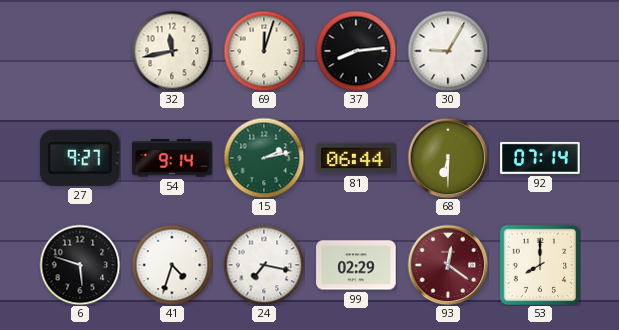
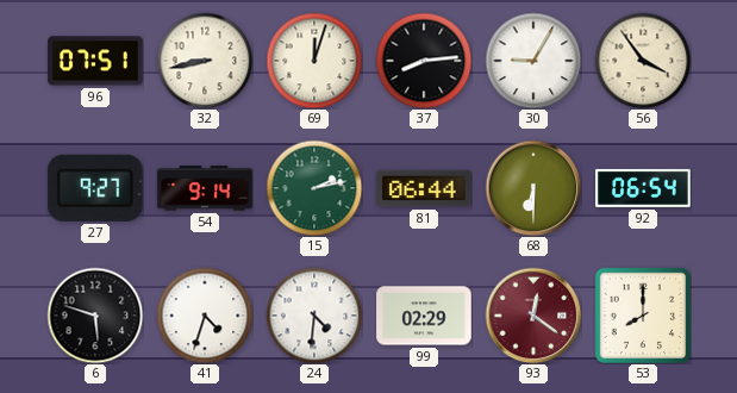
96: none -> 07:51 (95, 61)
32: 11:43 -> 8:43 (205, 61)
56: none -> 3:54 (643, 61)
92: 07:14 -> 06:54 (643, 188)
24: 7:17 -> 4:31 (314, 316)
